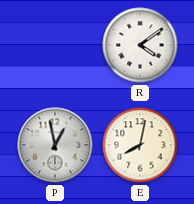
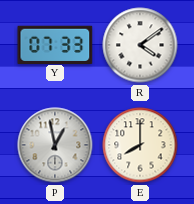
Y: none -> 07:33 (55, 44)
E: 8:02 -> 8:00 (140, 145)
